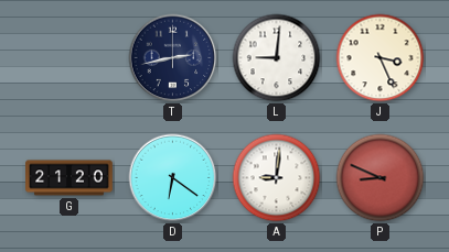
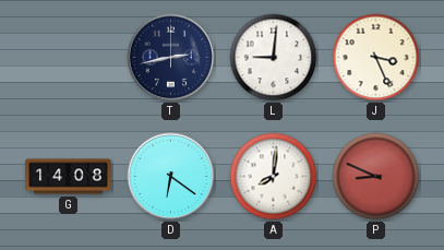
G: 21:20 -> 14:08 (69, 177)
A: 9:01 -> 8:01 (274, 177)
